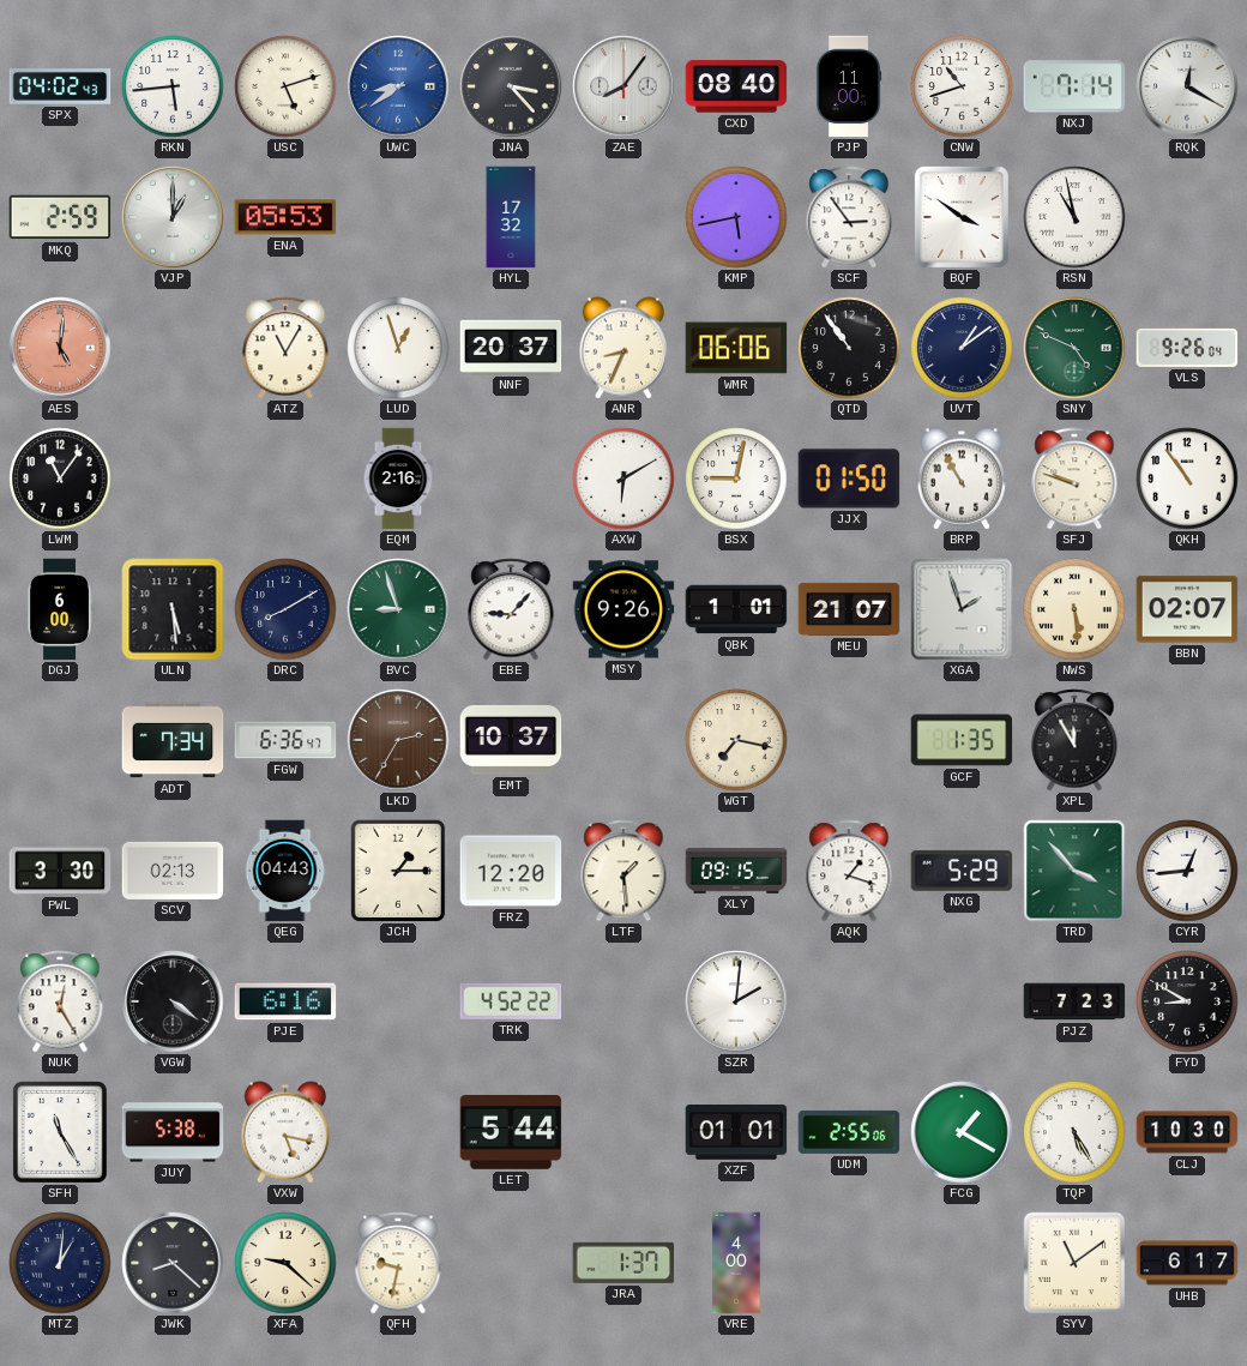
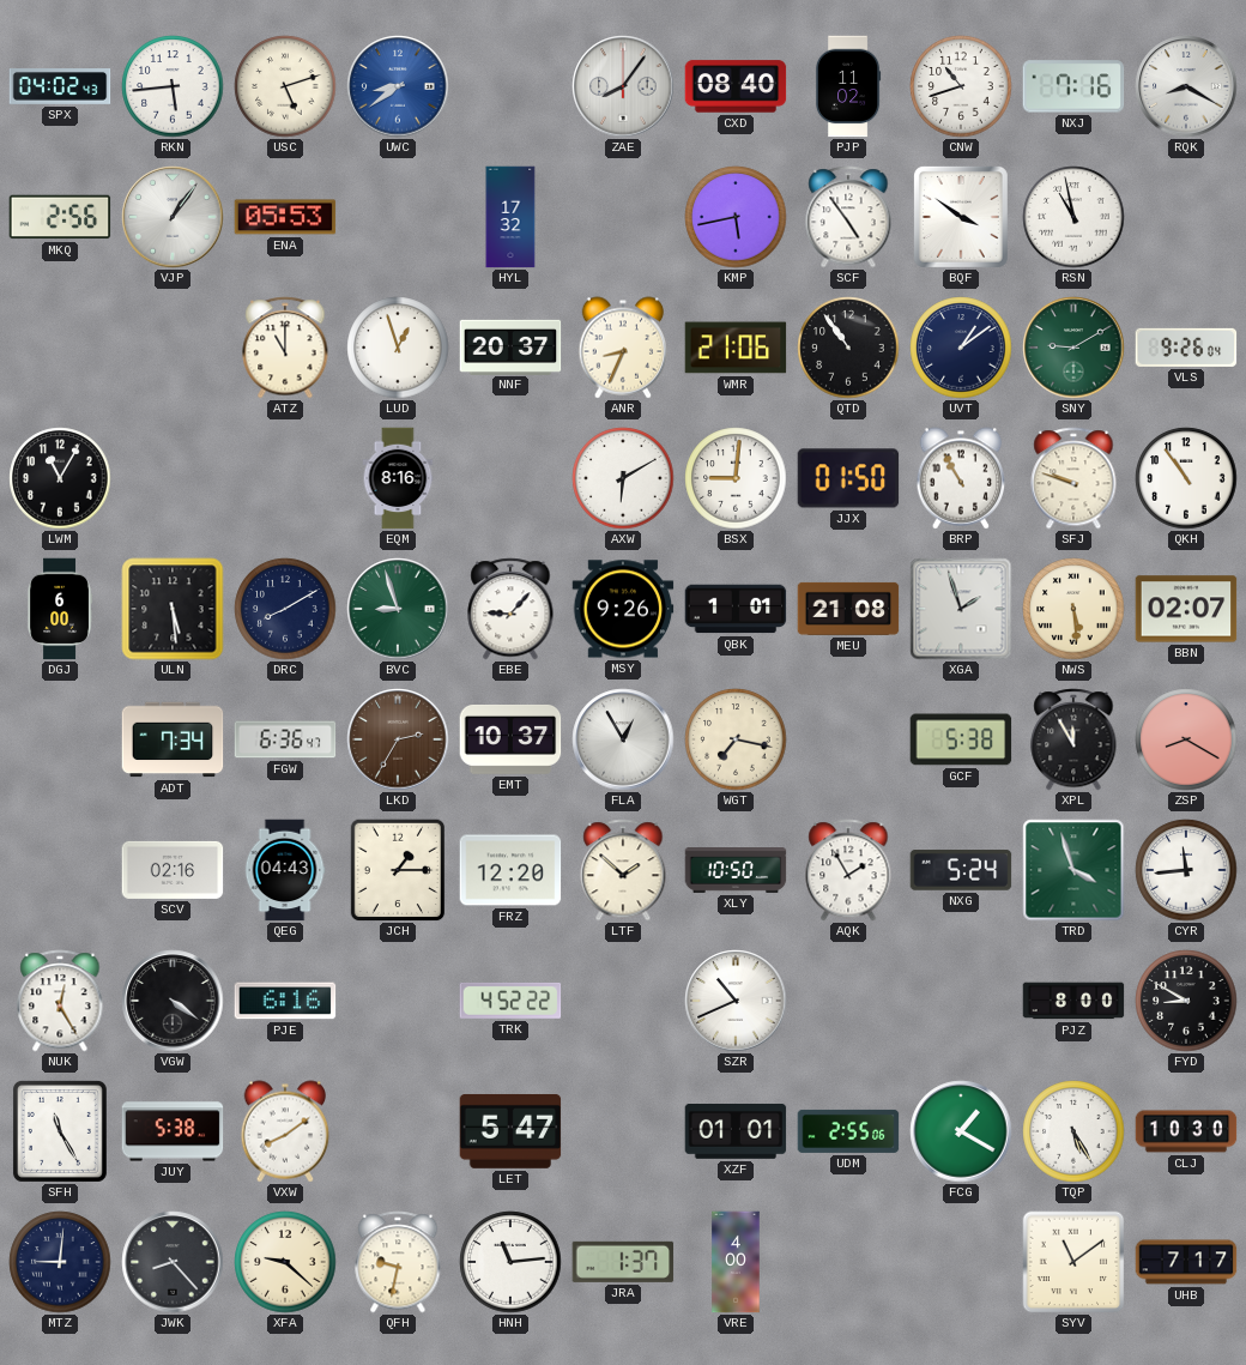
JNA: 3:23 -> none (511, 86)
PJP: 11:00 -> 11:02 (848, 86)
NXJ: 7:14 -> 7:16 (1073, 86)
RQK: 12:20 -> 8:20 (1186, 86)
MKQ: 2:59 -> 2:56 (60, 217)
VJP: 1:00 -> 1:06 (173, 217)
SCF: 2:54 -> 4:54 (848, 217)
AES: 5:01 -> none (60, 348)
ATZ: 11:05 -> 11:00 (285, 348)
WMR: 06:06 -> 21:06 (736, 348)
SNY: 4:49 -> 9:10 (1073, 348)
LWM: 11:06 -> 11:05 (60, 478)
EQM: 2:16 -> 8:16 (398, 478)
BSX: 9:02 -> 9:01 (736, 478)
MEU: 21:07 -> 21:08 (848, 609)
FLA: none -> 12:55 (623, 739)
GCF: 1:35 -> 5:38 (961, 739)
ZSP: none -> 8:20 (1186, 739)
PWL: 3:30 -> none (60, 871)
SCV: 02:13 -> 02:16 (173, 870)
LTF: 1:29 -> 1:52 (623, 870)
XLY: 09:15 -> 10:50 (736, 871)
AQK: 1:18 -> 1:55 (848, 870)
NXG: 5:29 -> 5:24 (961, 870)
TRD: 3:53 -> 3:57 (1073, 870)
CYR: 12:44 -> 11:44 (1186, 870)
SZR: 2:01 -> 10:41 (736, 1001)
PJZ: 7:23 -> 8:00 (1073, 1001)
VXW: 5:17 -> 8:09 (285, 1131)
LET: 5:44 -> 5:47 (510, 1131)
MTZ: 1:01 -> 9:01 (60, 1262)
JWK: 8:22 -> 8:23 (173, 1262)
HNH: none -> 11:14 (510, 1262)
UHB: 6:17 -> 7:17 (1186, 1262)
